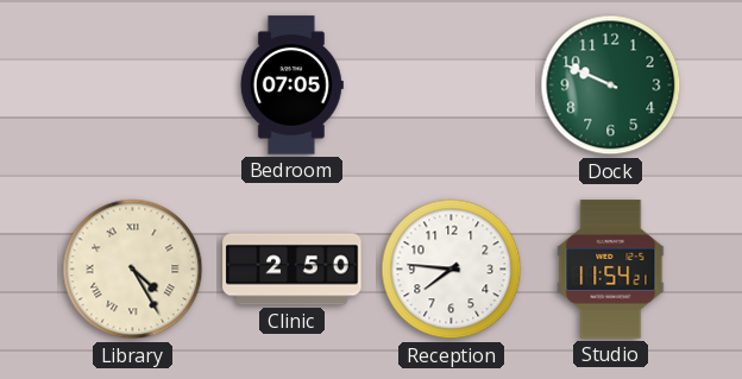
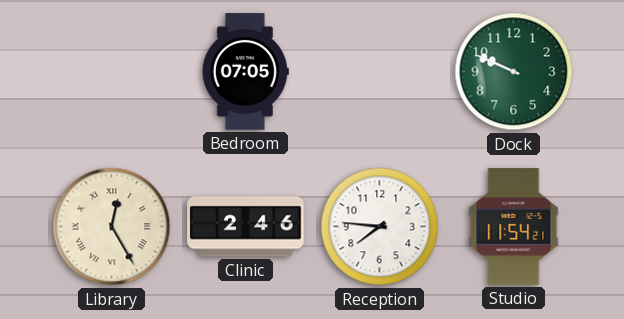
Library: 4:25 -> 12:25 (112, 227)
Clinic: 2:50 -> 2:46 (246, 227)
